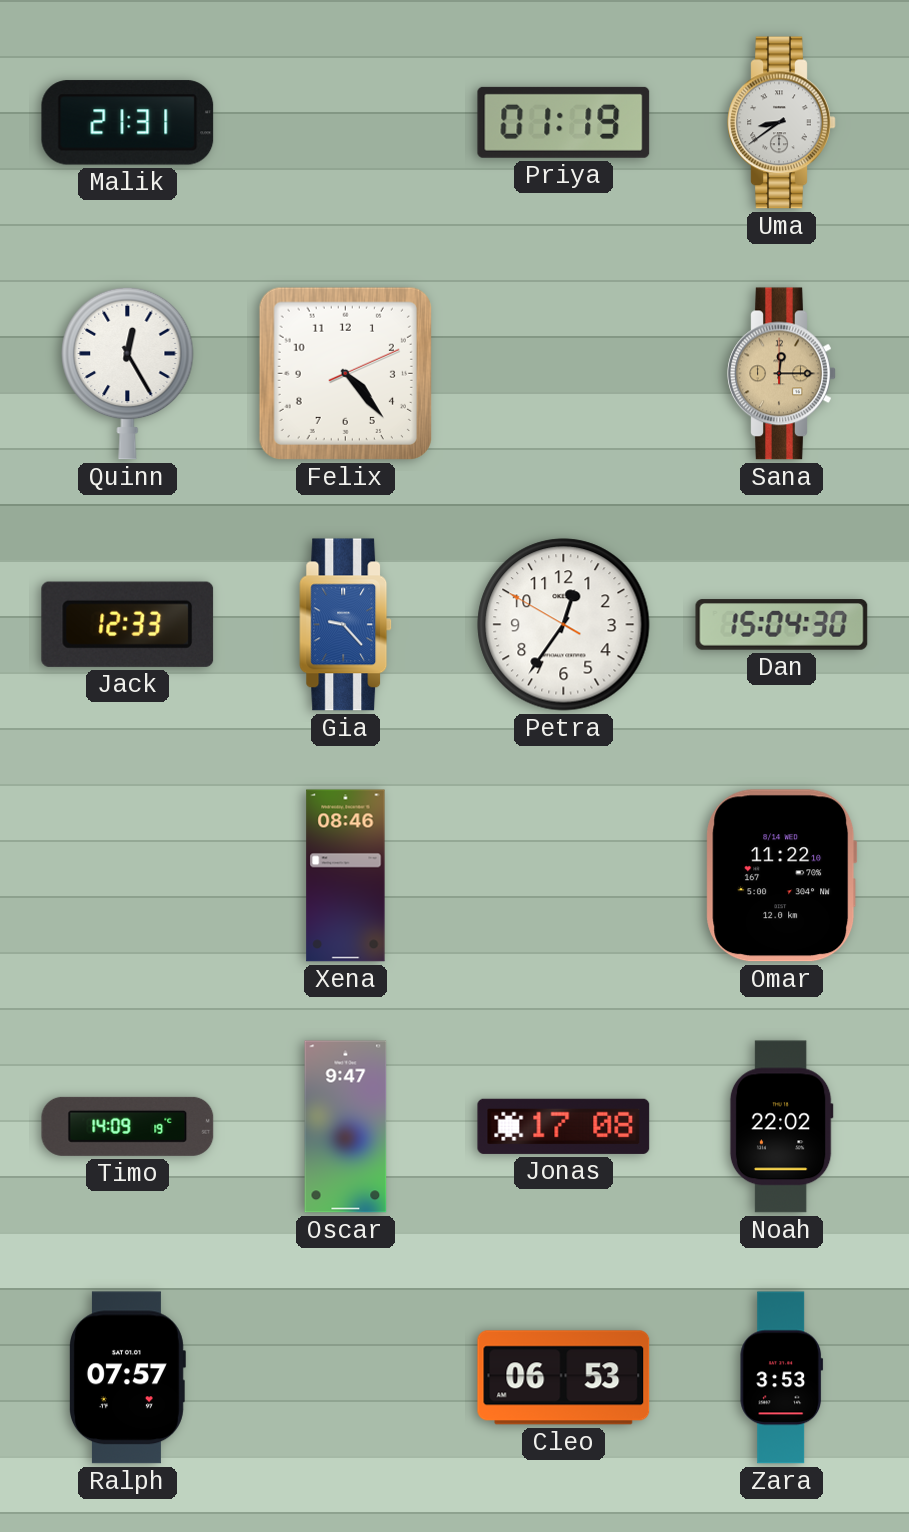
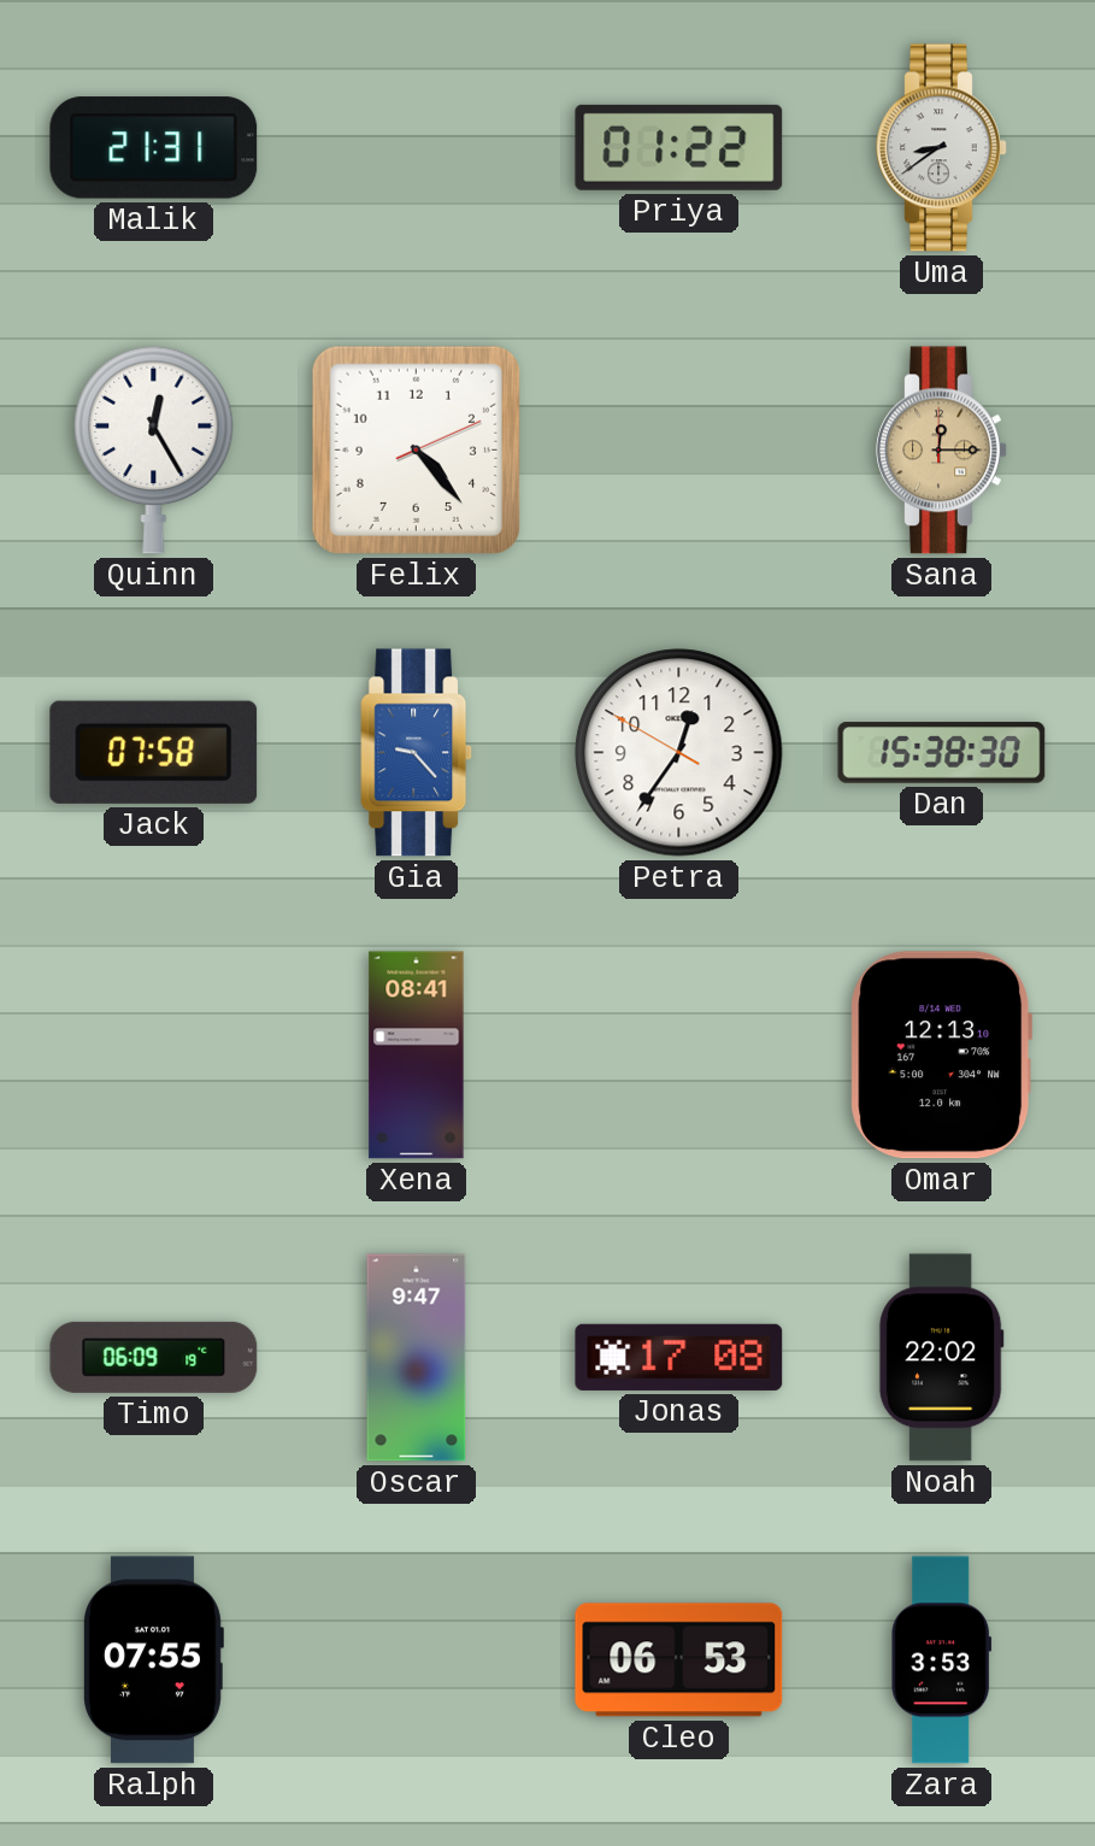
Priya: 01:19 -> 01:22 (679, 147)
Jack: 12:33 -> 07:58 (154, 752)
Dan: 15:04 -> 15:38 (942, 753)
Xena: 08:46 -> 08:41 (417, 1056)
Omar: 11:22 -> 12:13 (942, 1056)
Timo: 14:09 -> 06:09 (154, 1357)
Ralph: 07:57 -> 07:55 (153, 1660)
